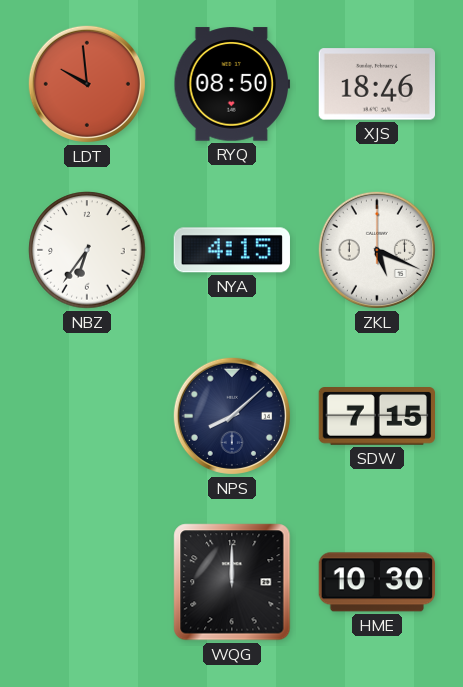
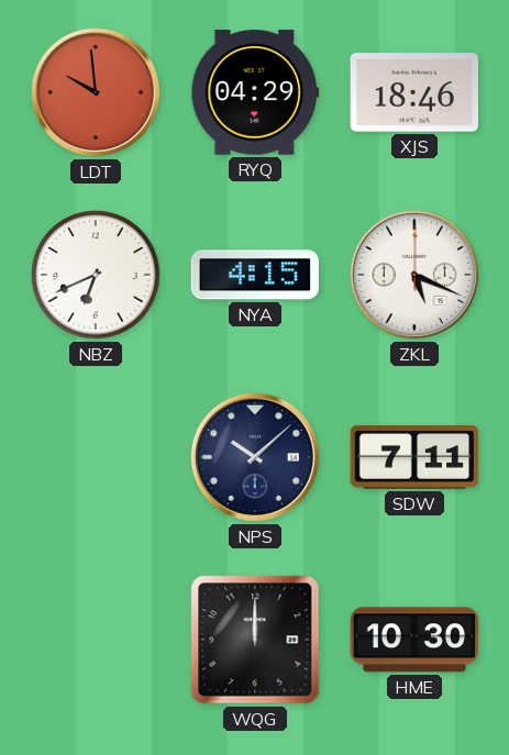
RYQ: 08:50 -> 04:29 (255, 92)
NBZ: 6:36 -> 6:41 (96, 275)
NPS: 8:08 -> 10:08 (255, 457)
SDW: 7:15 -> 7:11 (413, 458)
